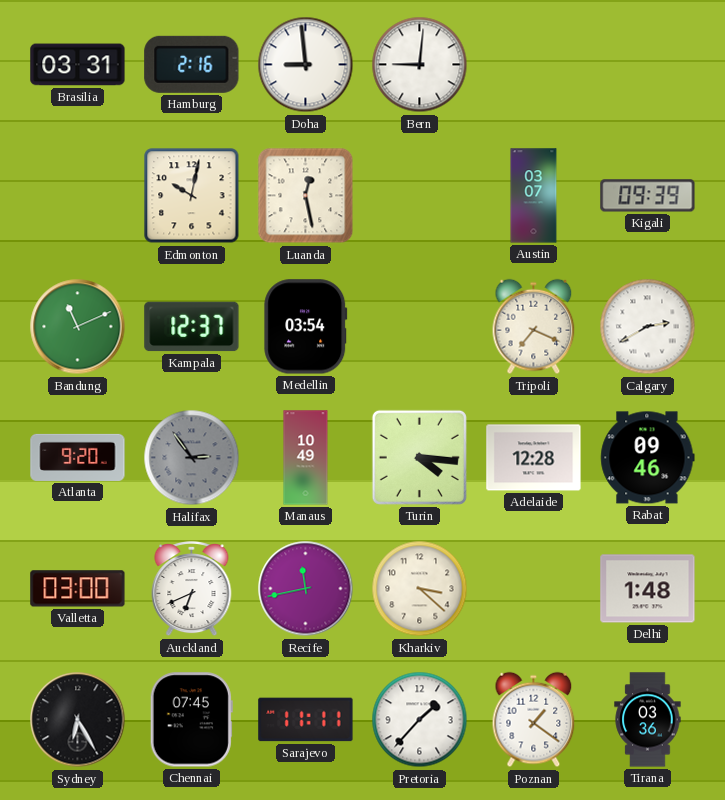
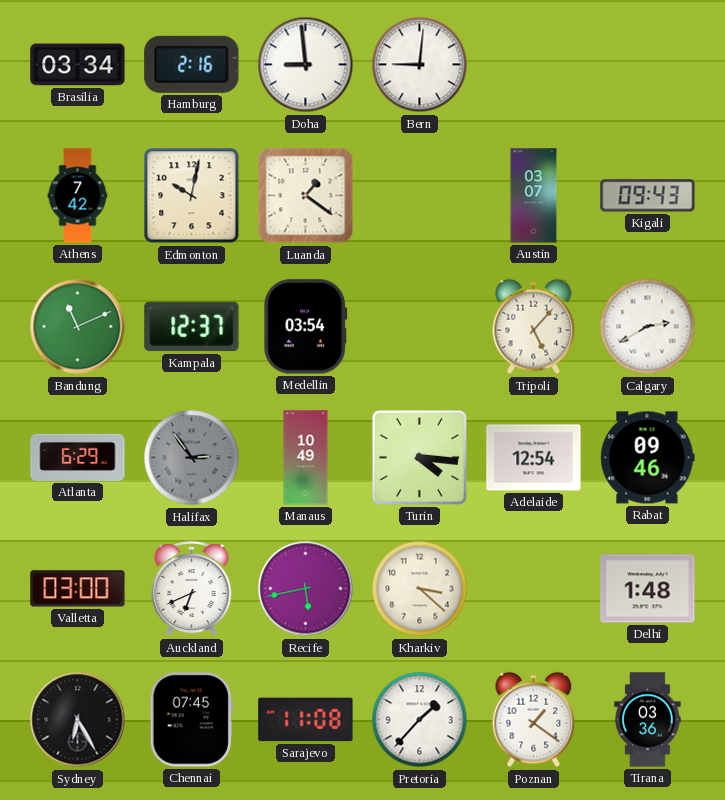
Brasilia: 03:31 -> 03:34 (78, 65)
Athens: none -> 7:42 (78, 196)
Luanda: 12:28 -> 1:21 (306, 196)
Kigali: 09:39 -> 09:43 (648, 196)
Tripoli: 7:19 -> 5:07 (534, 327)
Atlanta: 9:20 -> 6:29 (78, 457)
Adelaide: 12:28 -> 12:54 (534, 458)
Recife: 11:43 -> 5:43 (306, 589)
Sarajevo: 11:11 -> 11:08 (306, 720)
